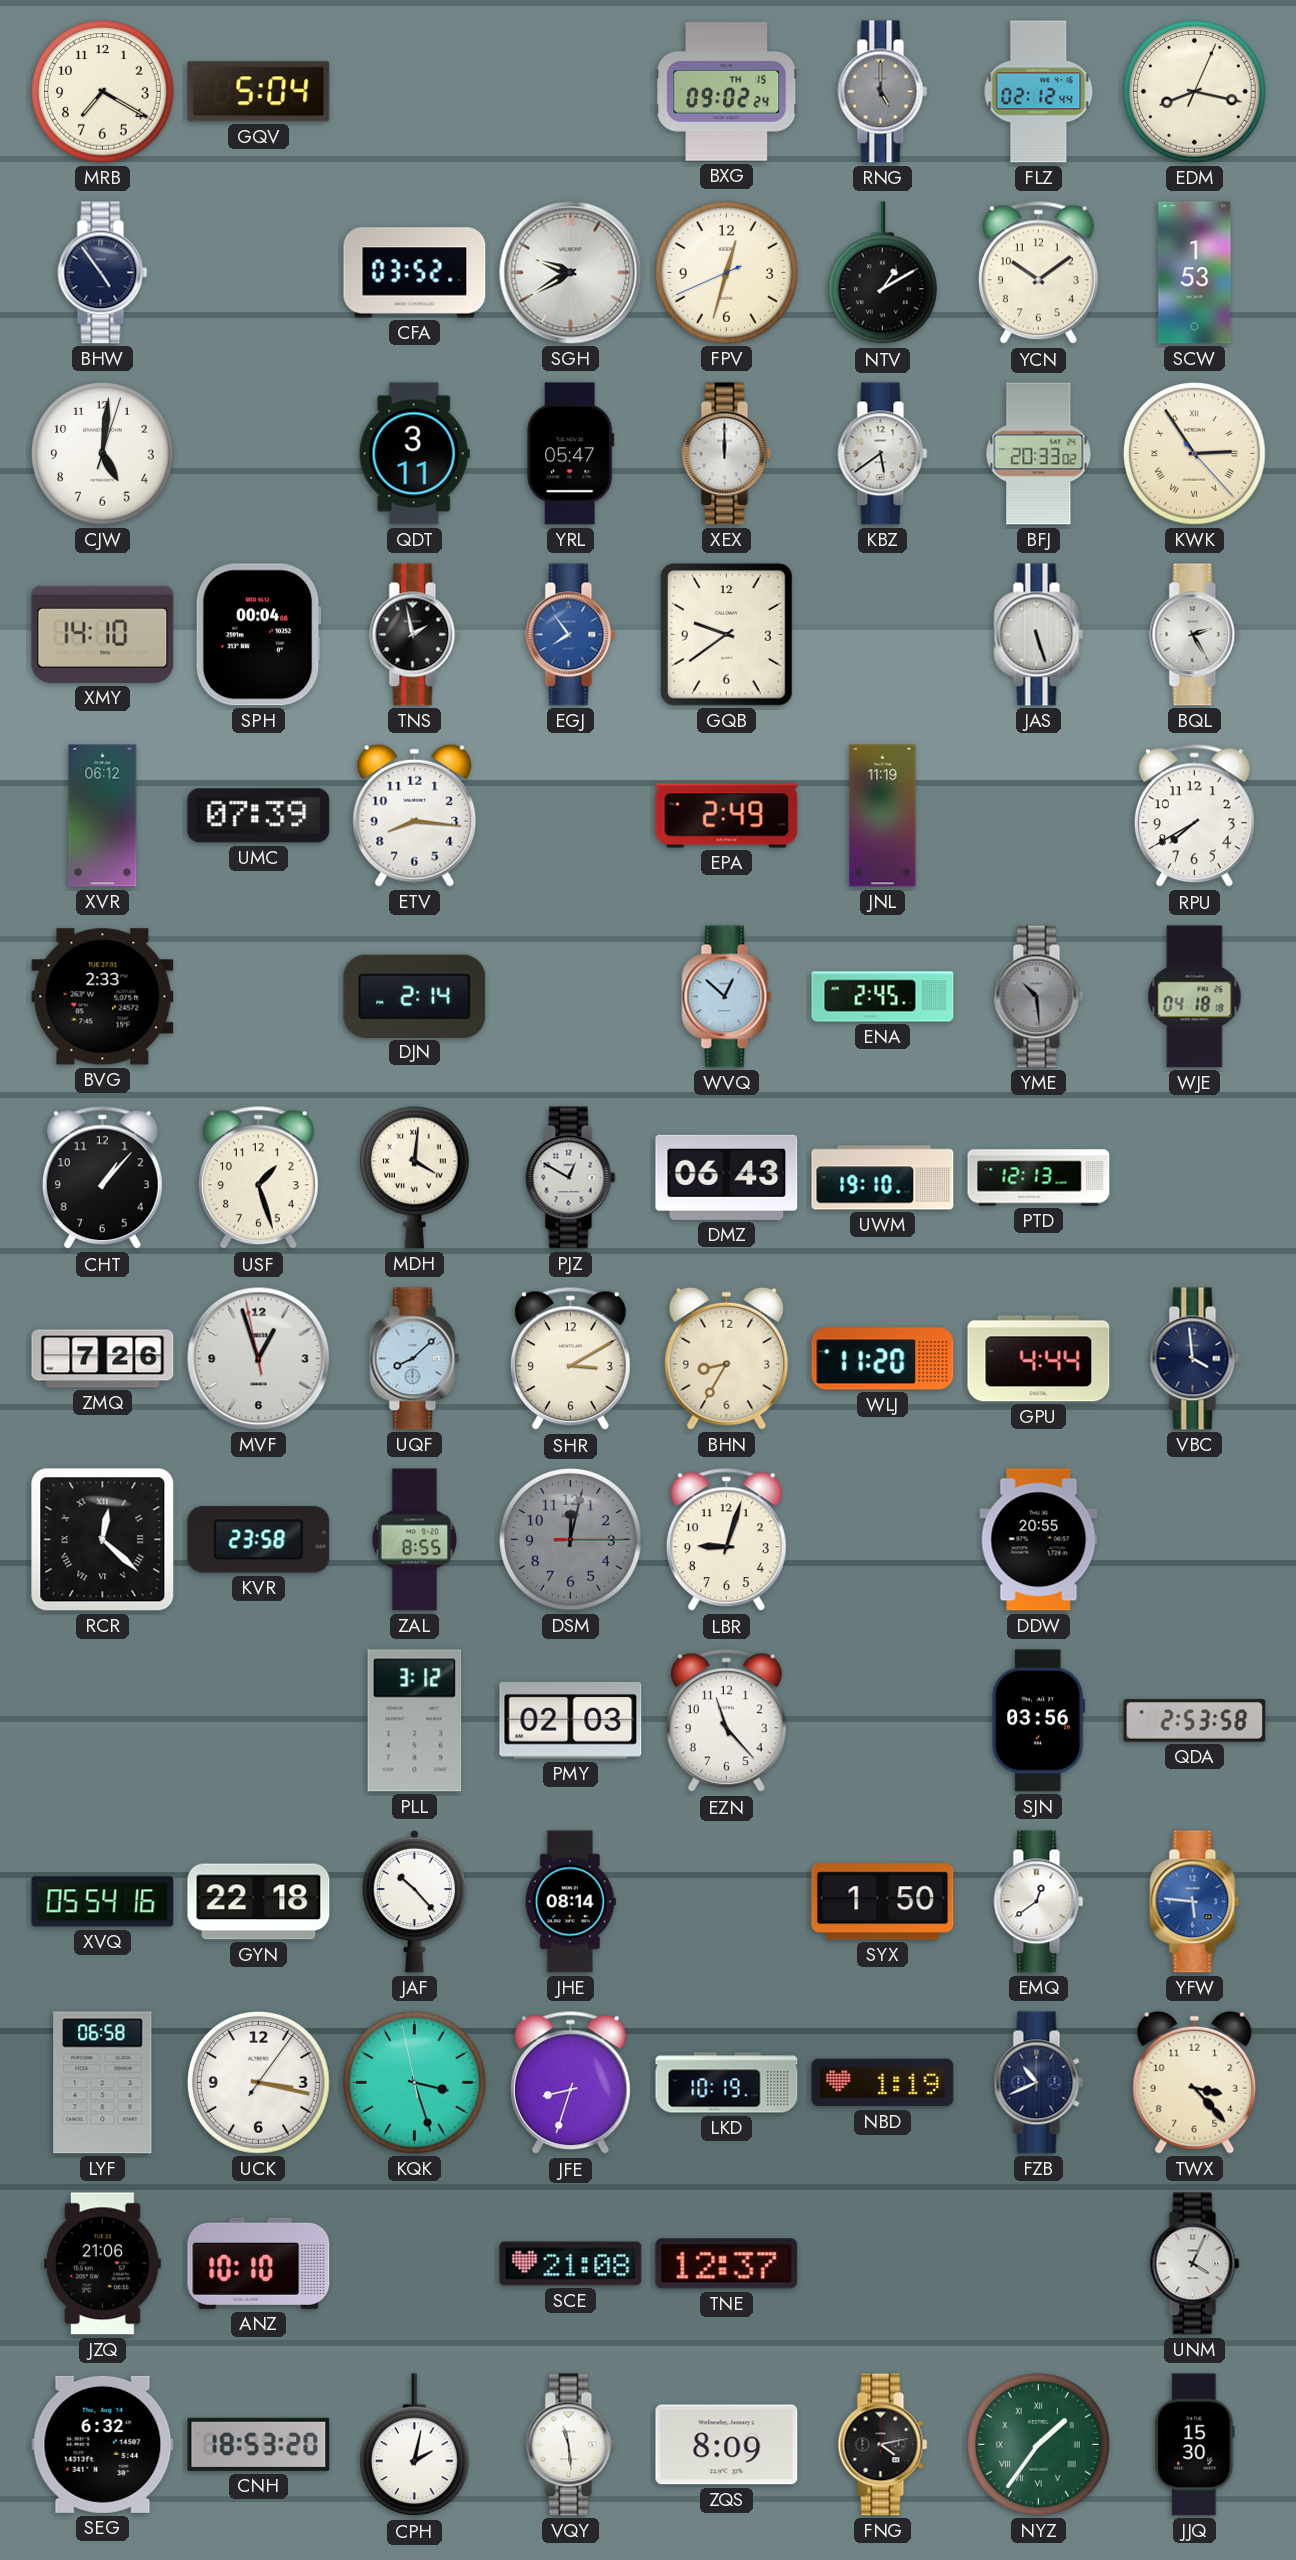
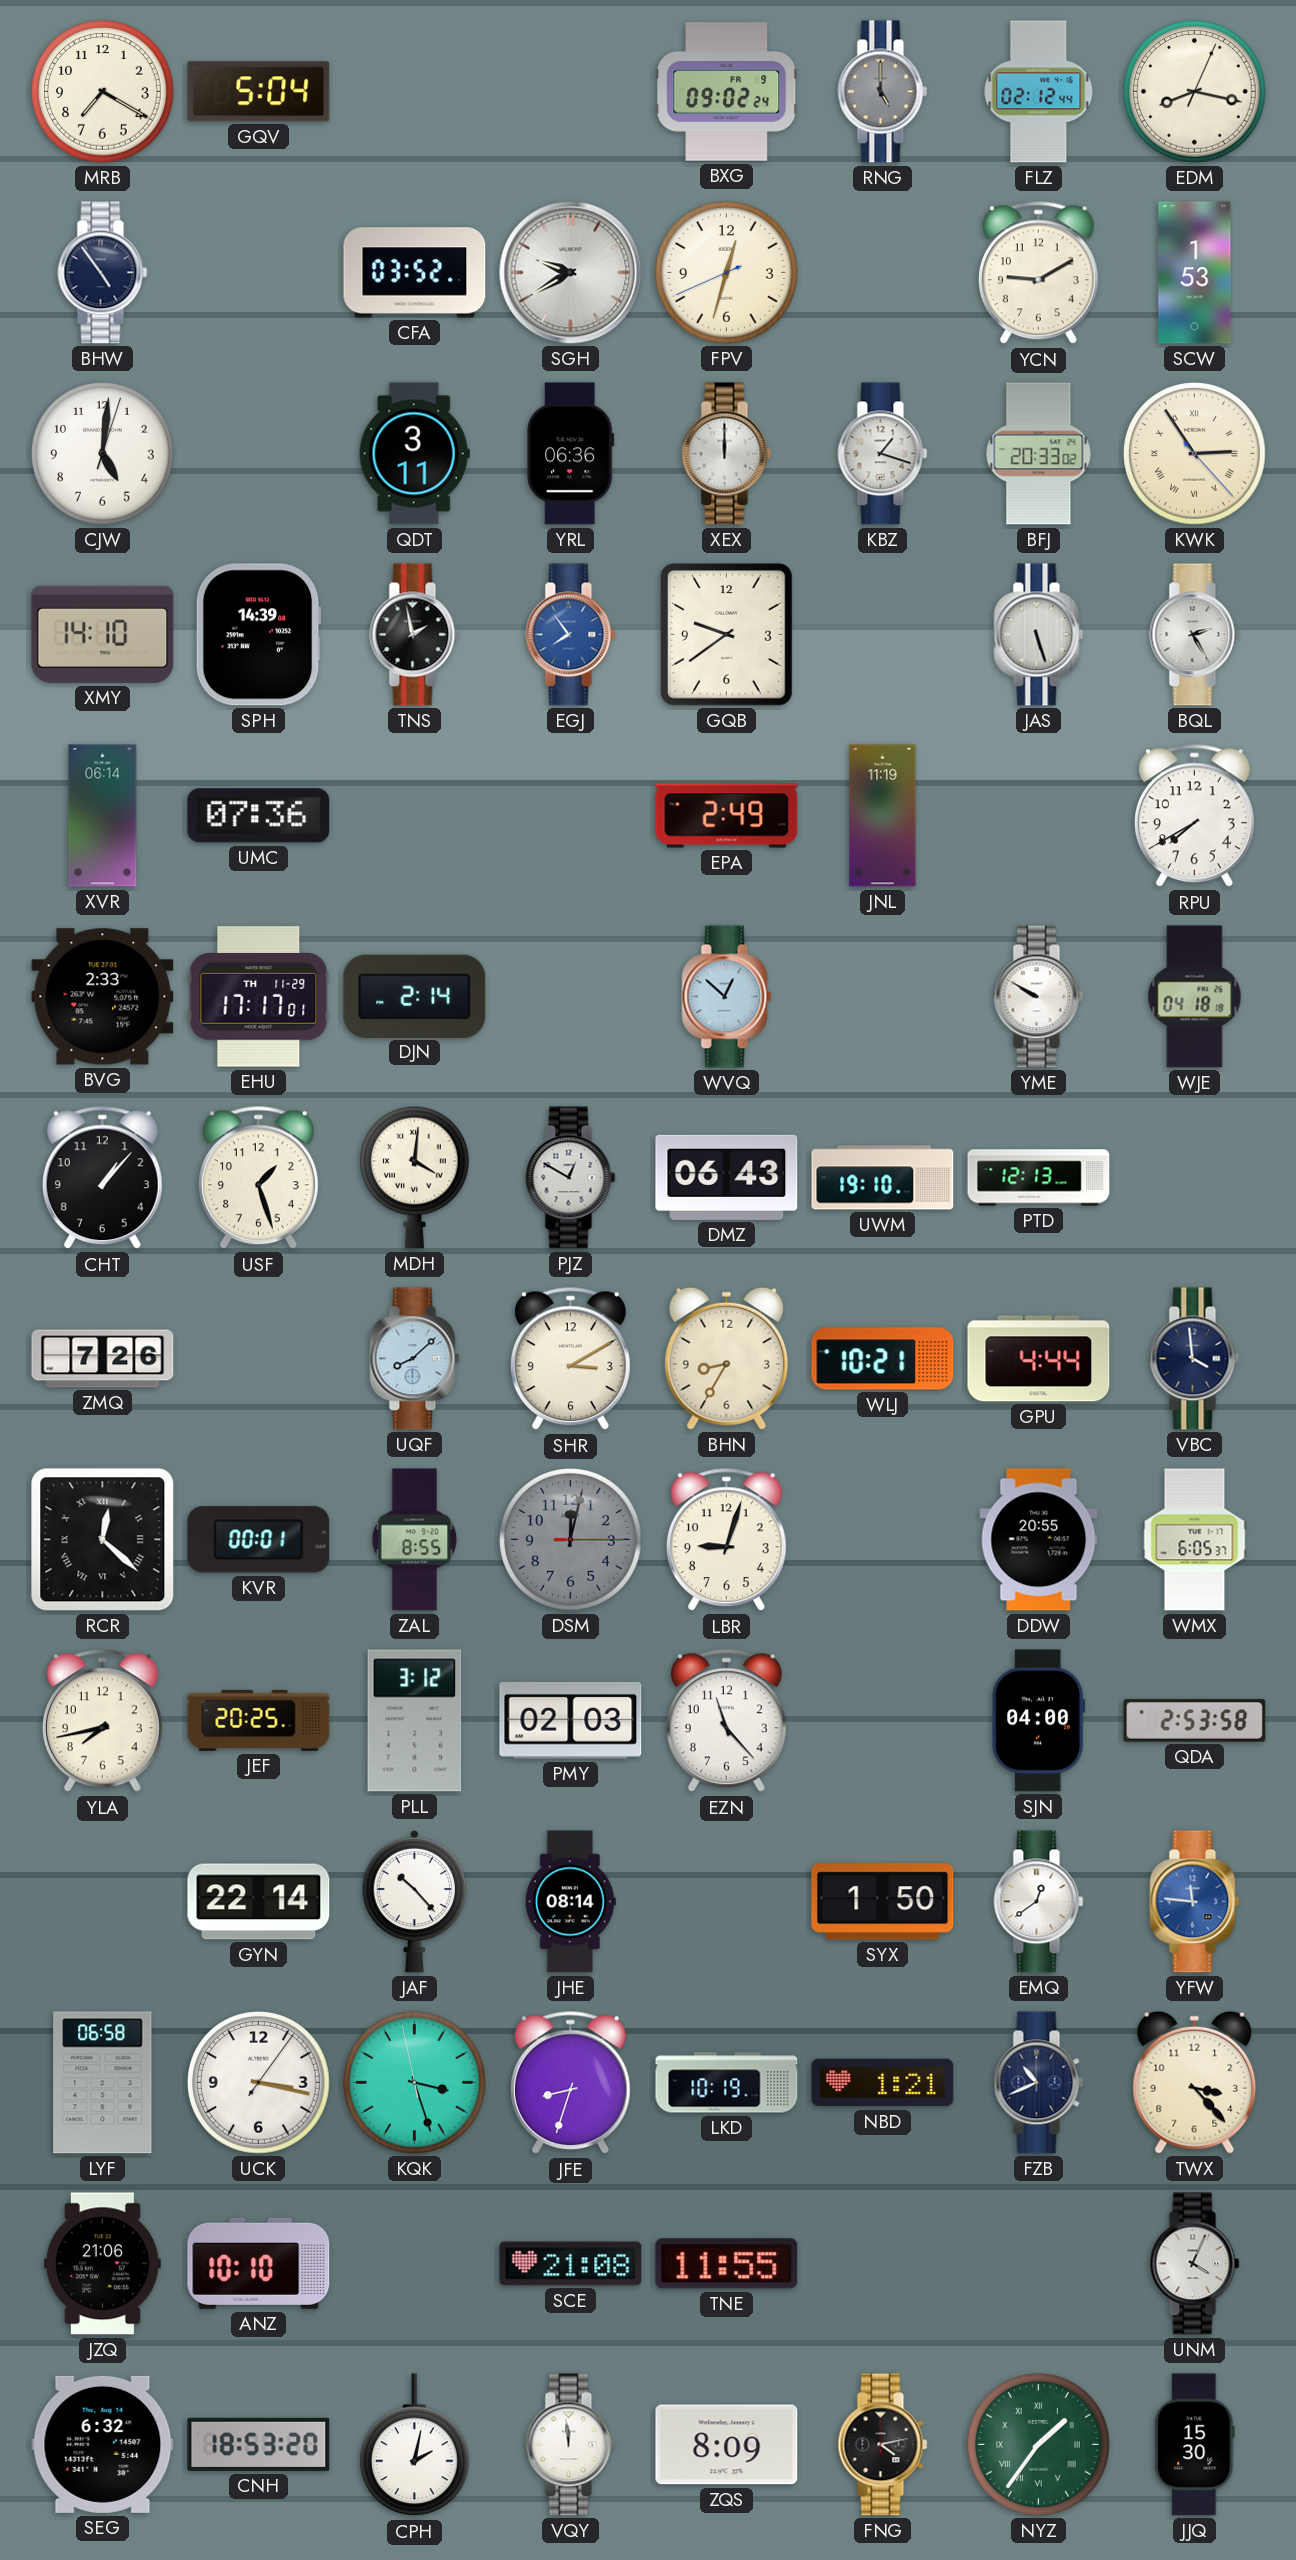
BXG date: TH 15 -> FR 9 (727, 92)
NTV: 1:10 -> none (883, 273)
YCN: 10:09 -> 9:10 (1038, 273)
YRL: 05:47 -> 06:36 (571, 454)
KBZ: 5:39 -> 1:18 (883, 454)
SPH: 00:04 -> 14:39 (258, 635)
XVR: 06:12 -> 06:14 (103, 816)
UMC: 07:39 -> 07:36 (259, 816)
ETV: 8:16 -> none (415, 815)
EHU: none -> 17:17 (259, 997)
ENA: 2:45 -> none (883, 997)
YME: 10:29 -> 9:50 (1039, 997)
YME dial: grey -> white (1039, 997)
MVF: 12:56 -> none (259, 1359)
WLJ: 11:20 -> 10:21 (883, 1359)
KVR: 23:58 -> 00:01 (259, 1540)
WMX: none -> 6:05 (1195, 1540)
YLA: none -> 7:43 (102, 1721)
JEF: none -> 20:25 (259, 1720)
SJN: 03:56 -> 04:00 (1039, 1721)
XVQ: 05:54 -> none (103, 1902)
GYN: 22:18 -> 22:14 (259, 1902)
YFW: 5:46 -> 11:46 (1195, 1902)
NBD: 1:19 -> 1:21 (883, 2083)
TNE: 12:37 -> 11:55 (727, 2264)
VQY: 11:29 -> 11:59 (571, 2445)
